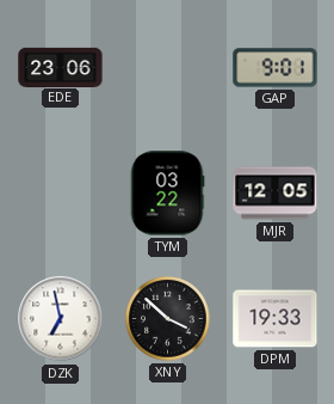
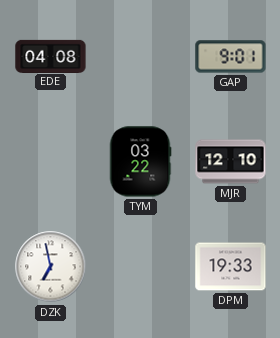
EDE: 23:06 -> 04:08 (51, 56)
MJR: 12:05 -> 12:10 (231, 162)
XNY: 3:52 -> none (168, 319)
